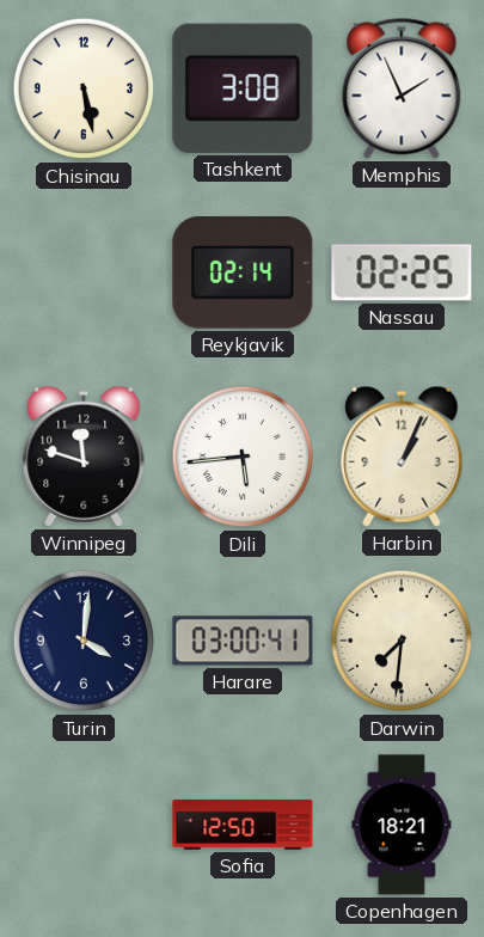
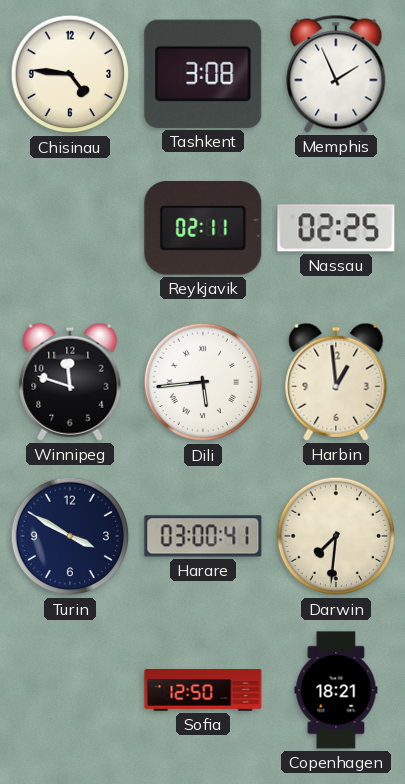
Chisinau: 5:28 -> 4:46 (70, 74)
Reykjavik: 02:14 -> 02:11 (203, 229)
Harbin: 1:04 -> 12:59 (336, 382)
Turin: 4:01 -> 3:50 (70, 536)
